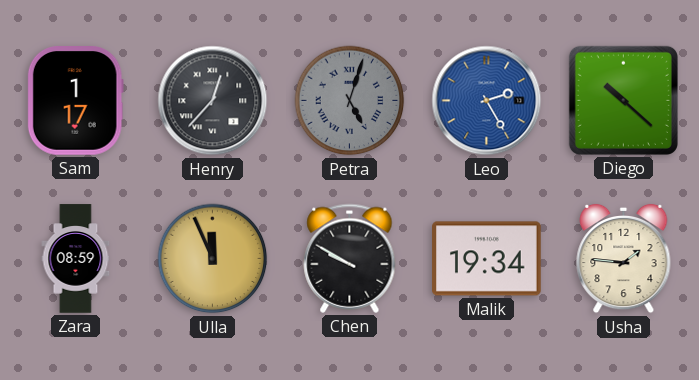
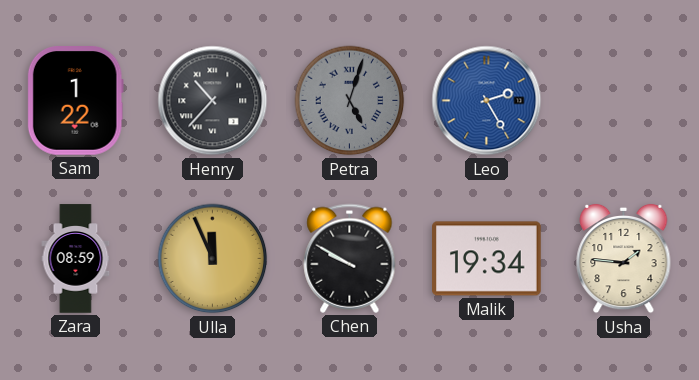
Sam: 1:17 -> 1:22 (75, 101)
Henry: 12:37 -> 10:37 (213, 101)
Diego: 10:22 -> none (623, 100)
